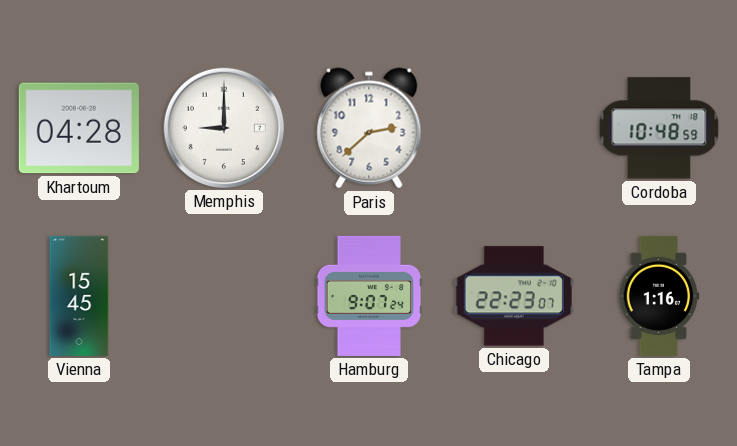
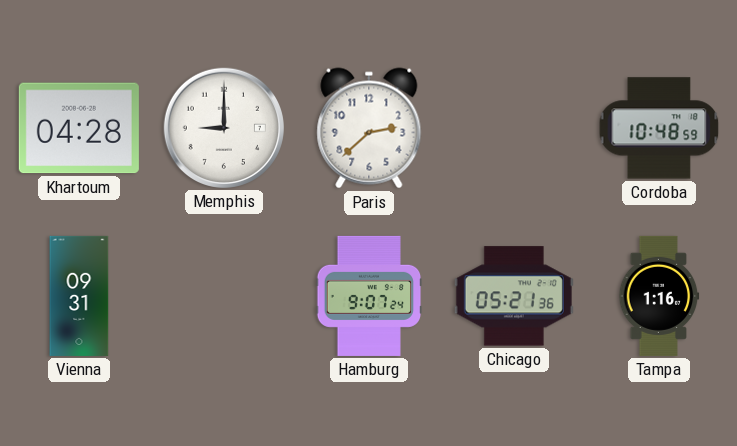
Vienna: 15:45 -> 09:31 (79, 296)
Chicago: 22:23 -> 05:21 (514, 296)
